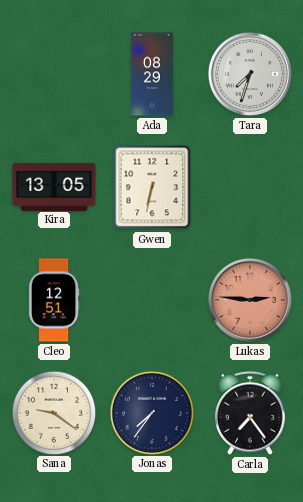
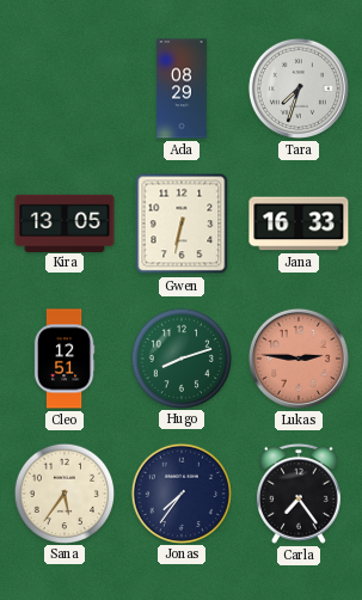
Jana: none -> 16:33 (299, 224)
Hugo: none -> 8:12 (180, 357)
Sana: 9:21 -> 5:36 (63, 492)
